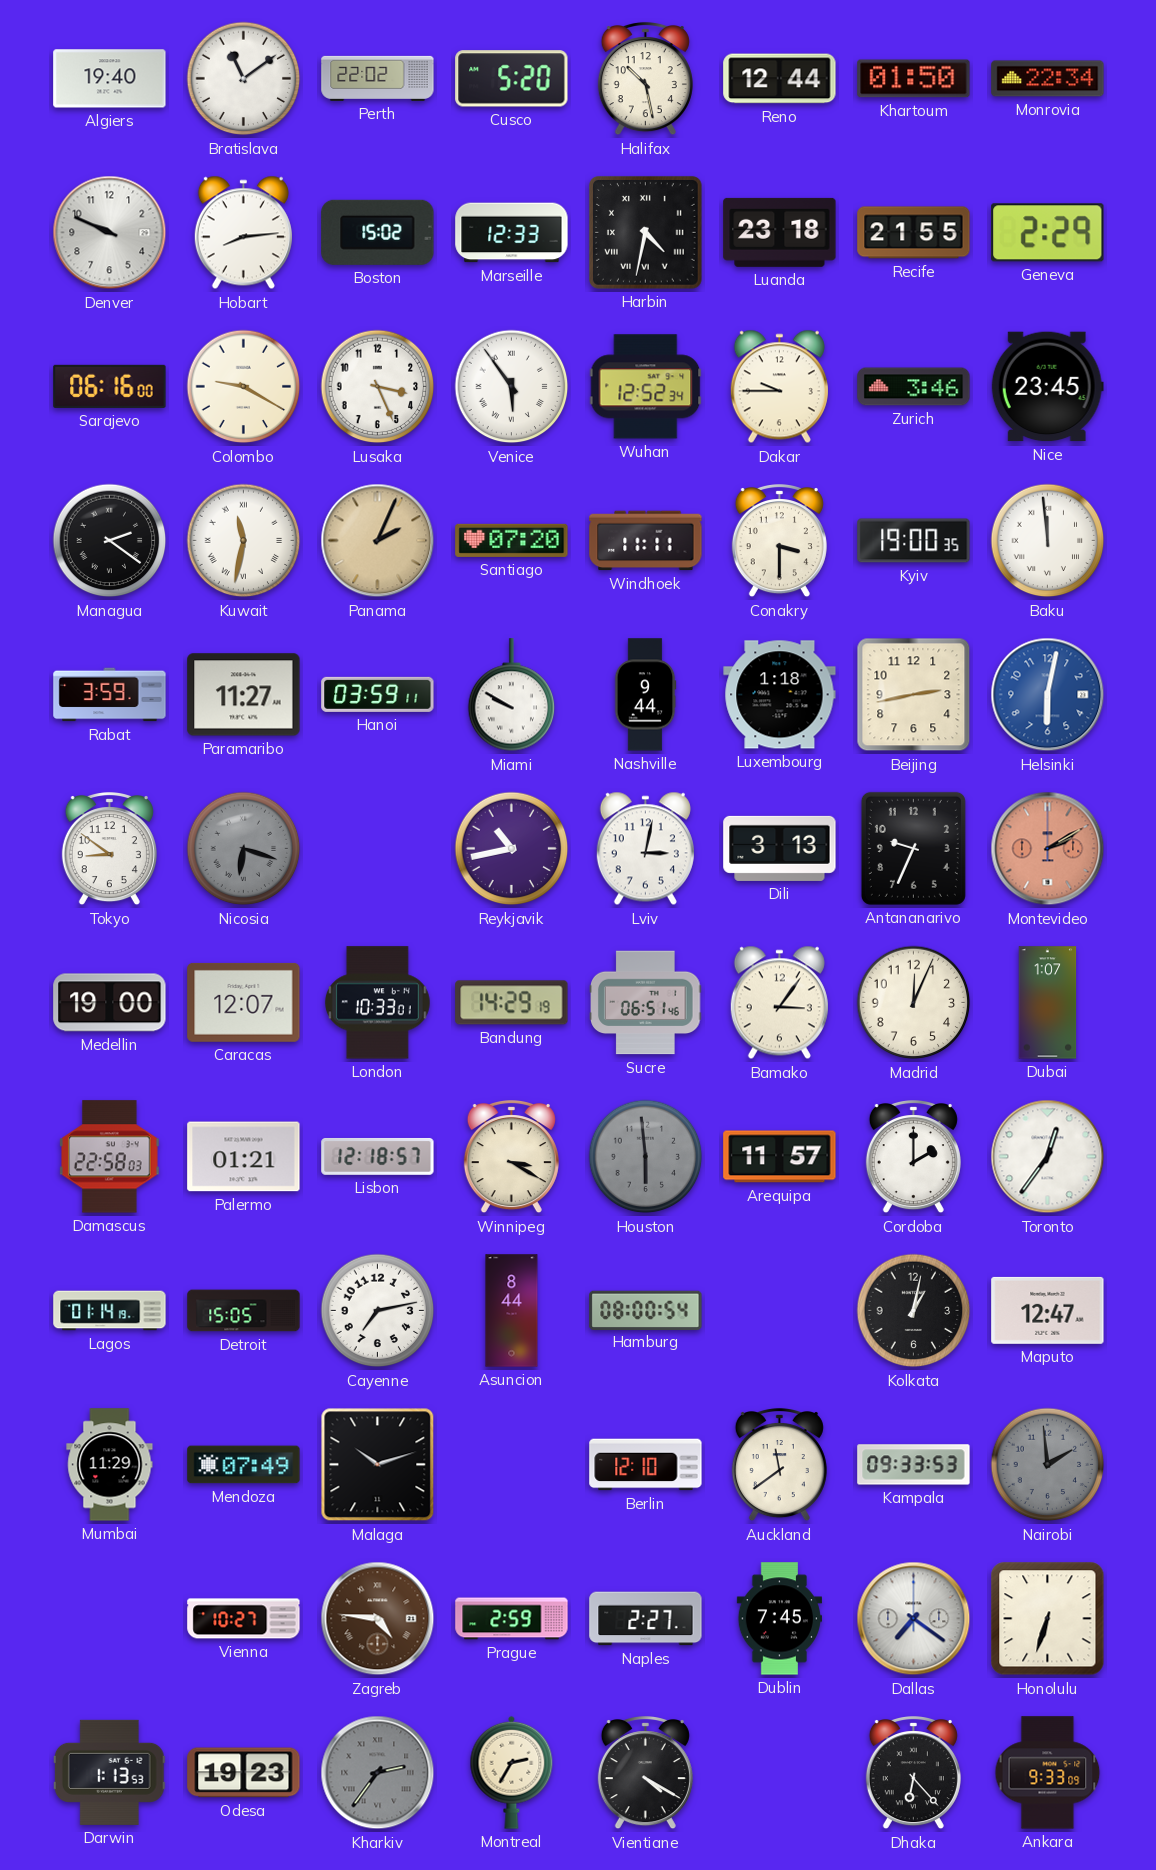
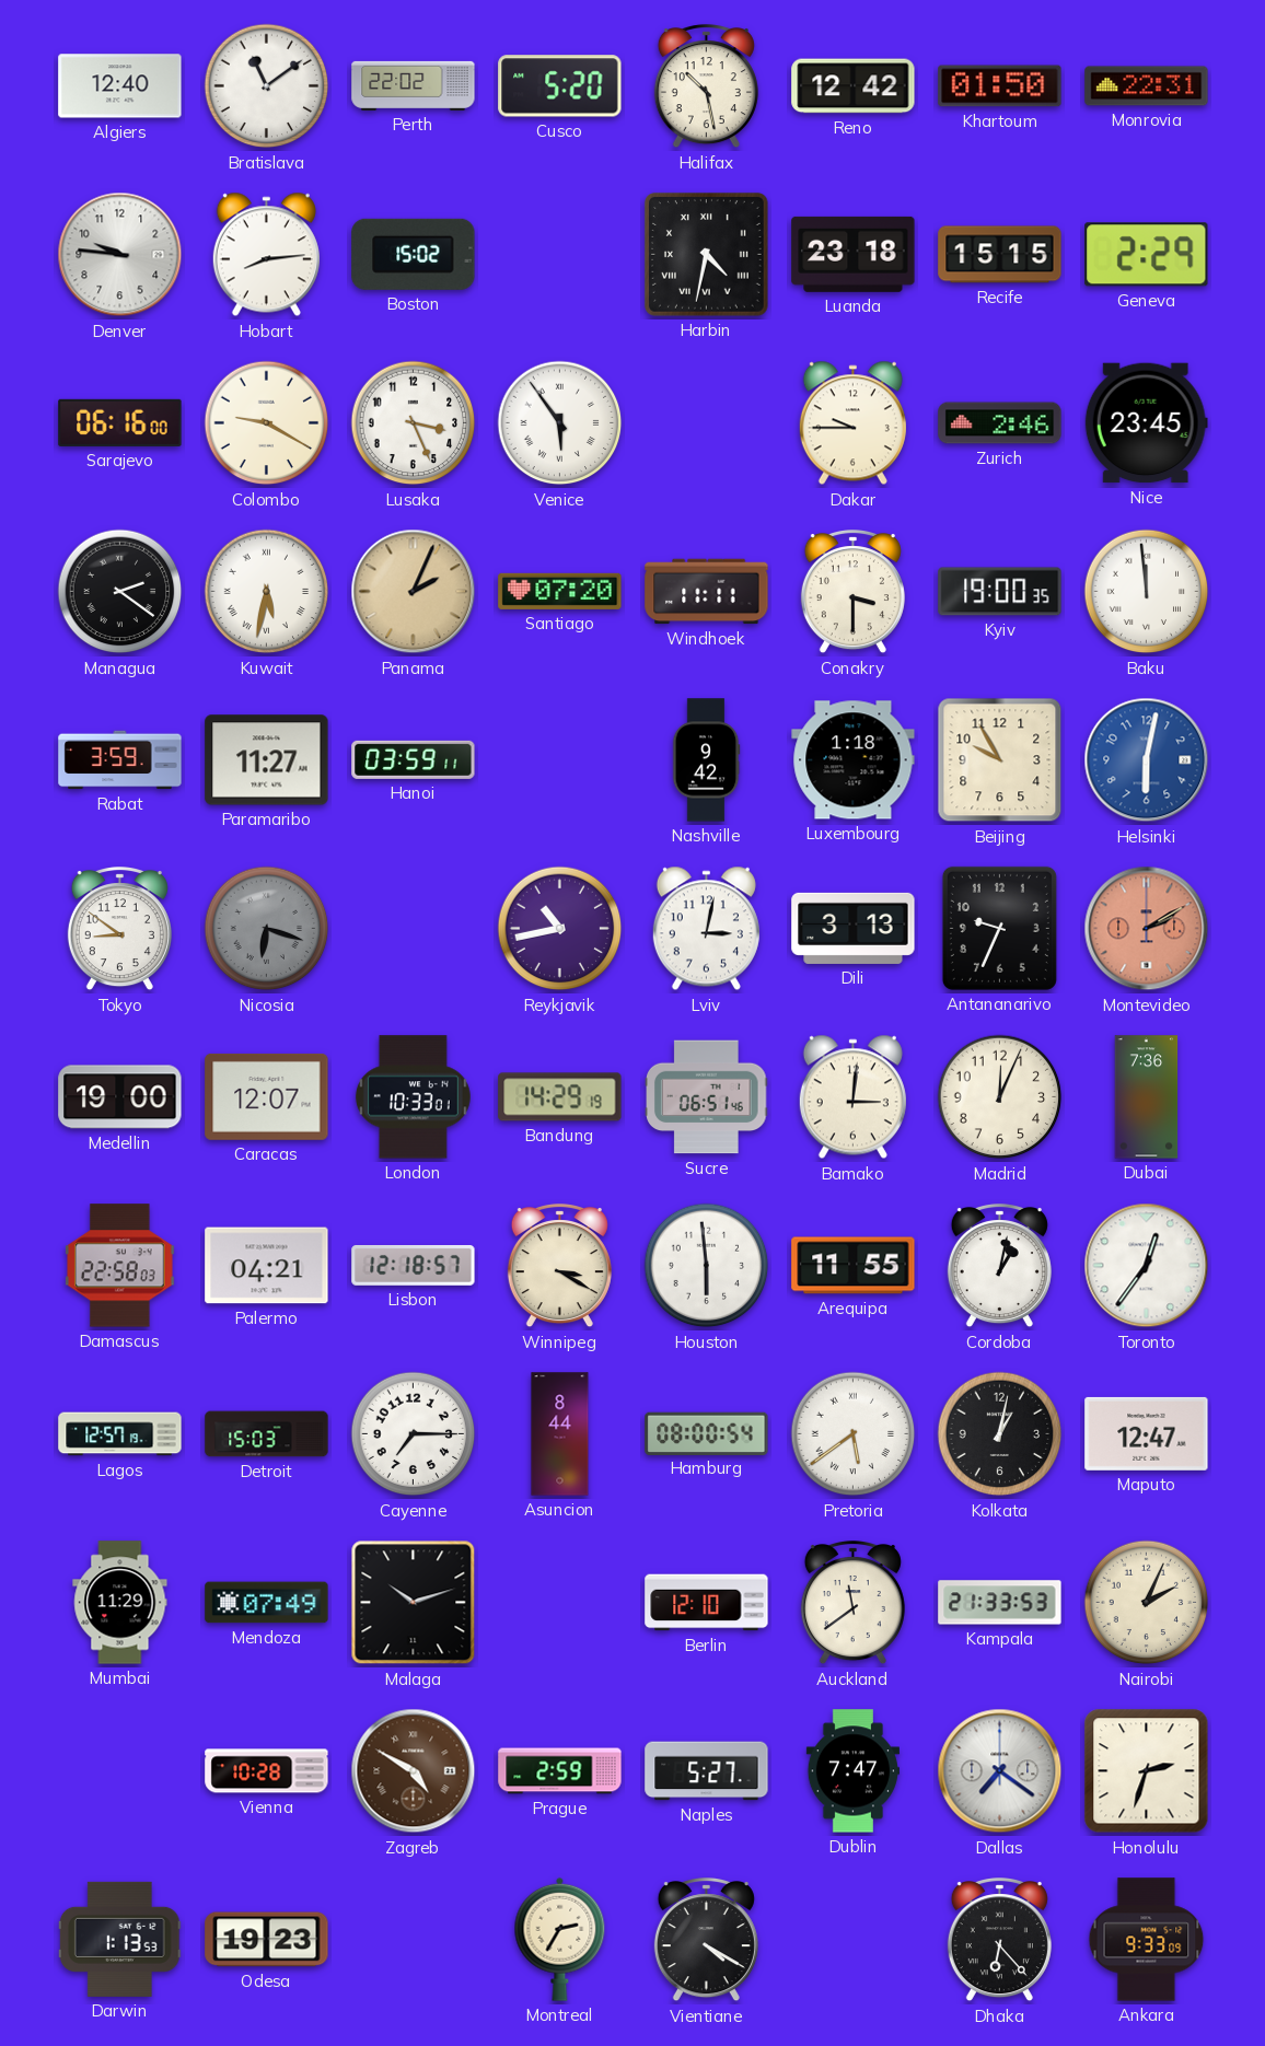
Algiers: 19:40 -> 12:40 (120, 86)
Reno: 12:44 -> 12:42 (854, 86)
Monrovia: 22:34 -> 22:31 (1147, 86)
Denver: 9:49 -> 9:46 (120, 255)
Marseille: 12:33 -> none (512, 233)
Recife: 21:55 -> 15:15 (1000, 255)
Wuhan: 12:52 -> none (646, 387)
Zurich: 3:46 -> 2:46 (1000, 423)
Kuwait: 11:32 -> 5:32 (267, 592)
Miami: 9:50 -> none (512, 695)
Nashville: 9:44 -> 9:42 (706, 760)
Beijing: 2:43 -> 9:55 (1000, 760)
Bamako: 3:06 -> 3:01 (852, 1097)
Dubai: 1:07 -> 7:36 (1147, 1097)
Palermo: 01:21 -> 04:21 (267, 1266)
Houston dial: grey -> white (707, 1266)
Arequipa: 11:57 -> 11:55 (854, 1266)
Cordoba: 2:00 -> 1:02 (999, 1267)
Lagos: 01:14 -> 12:57 (120, 1434)
Detroit: 15:05 -> 15:03 (267, 1434)
Cayenne: 7:13 -> 7:15 (414, 1434)
Pretoria: none -> 5:39 (854, 1434)
Kampala: 09:33 -> 21:33 (1000, 1603)
Nairobi: 1:59 -> 2:04 (1147, 1603)
Nairobi dial: grey -> cream (1147, 1603)
Vienna: 10:27 -> 10:28 (267, 1771)
Zagreb: 4:46 -> 4:50 (414, 1771)
Naples: 2:27 -> 5:27 (707, 1771)
Dublin: 7:45 -> 7:47 (852, 1771)
Honolulu: 6:33 -> 2:33 (1147, 1771)
Kharkiv: 2:36 -> none (378, 1773)
